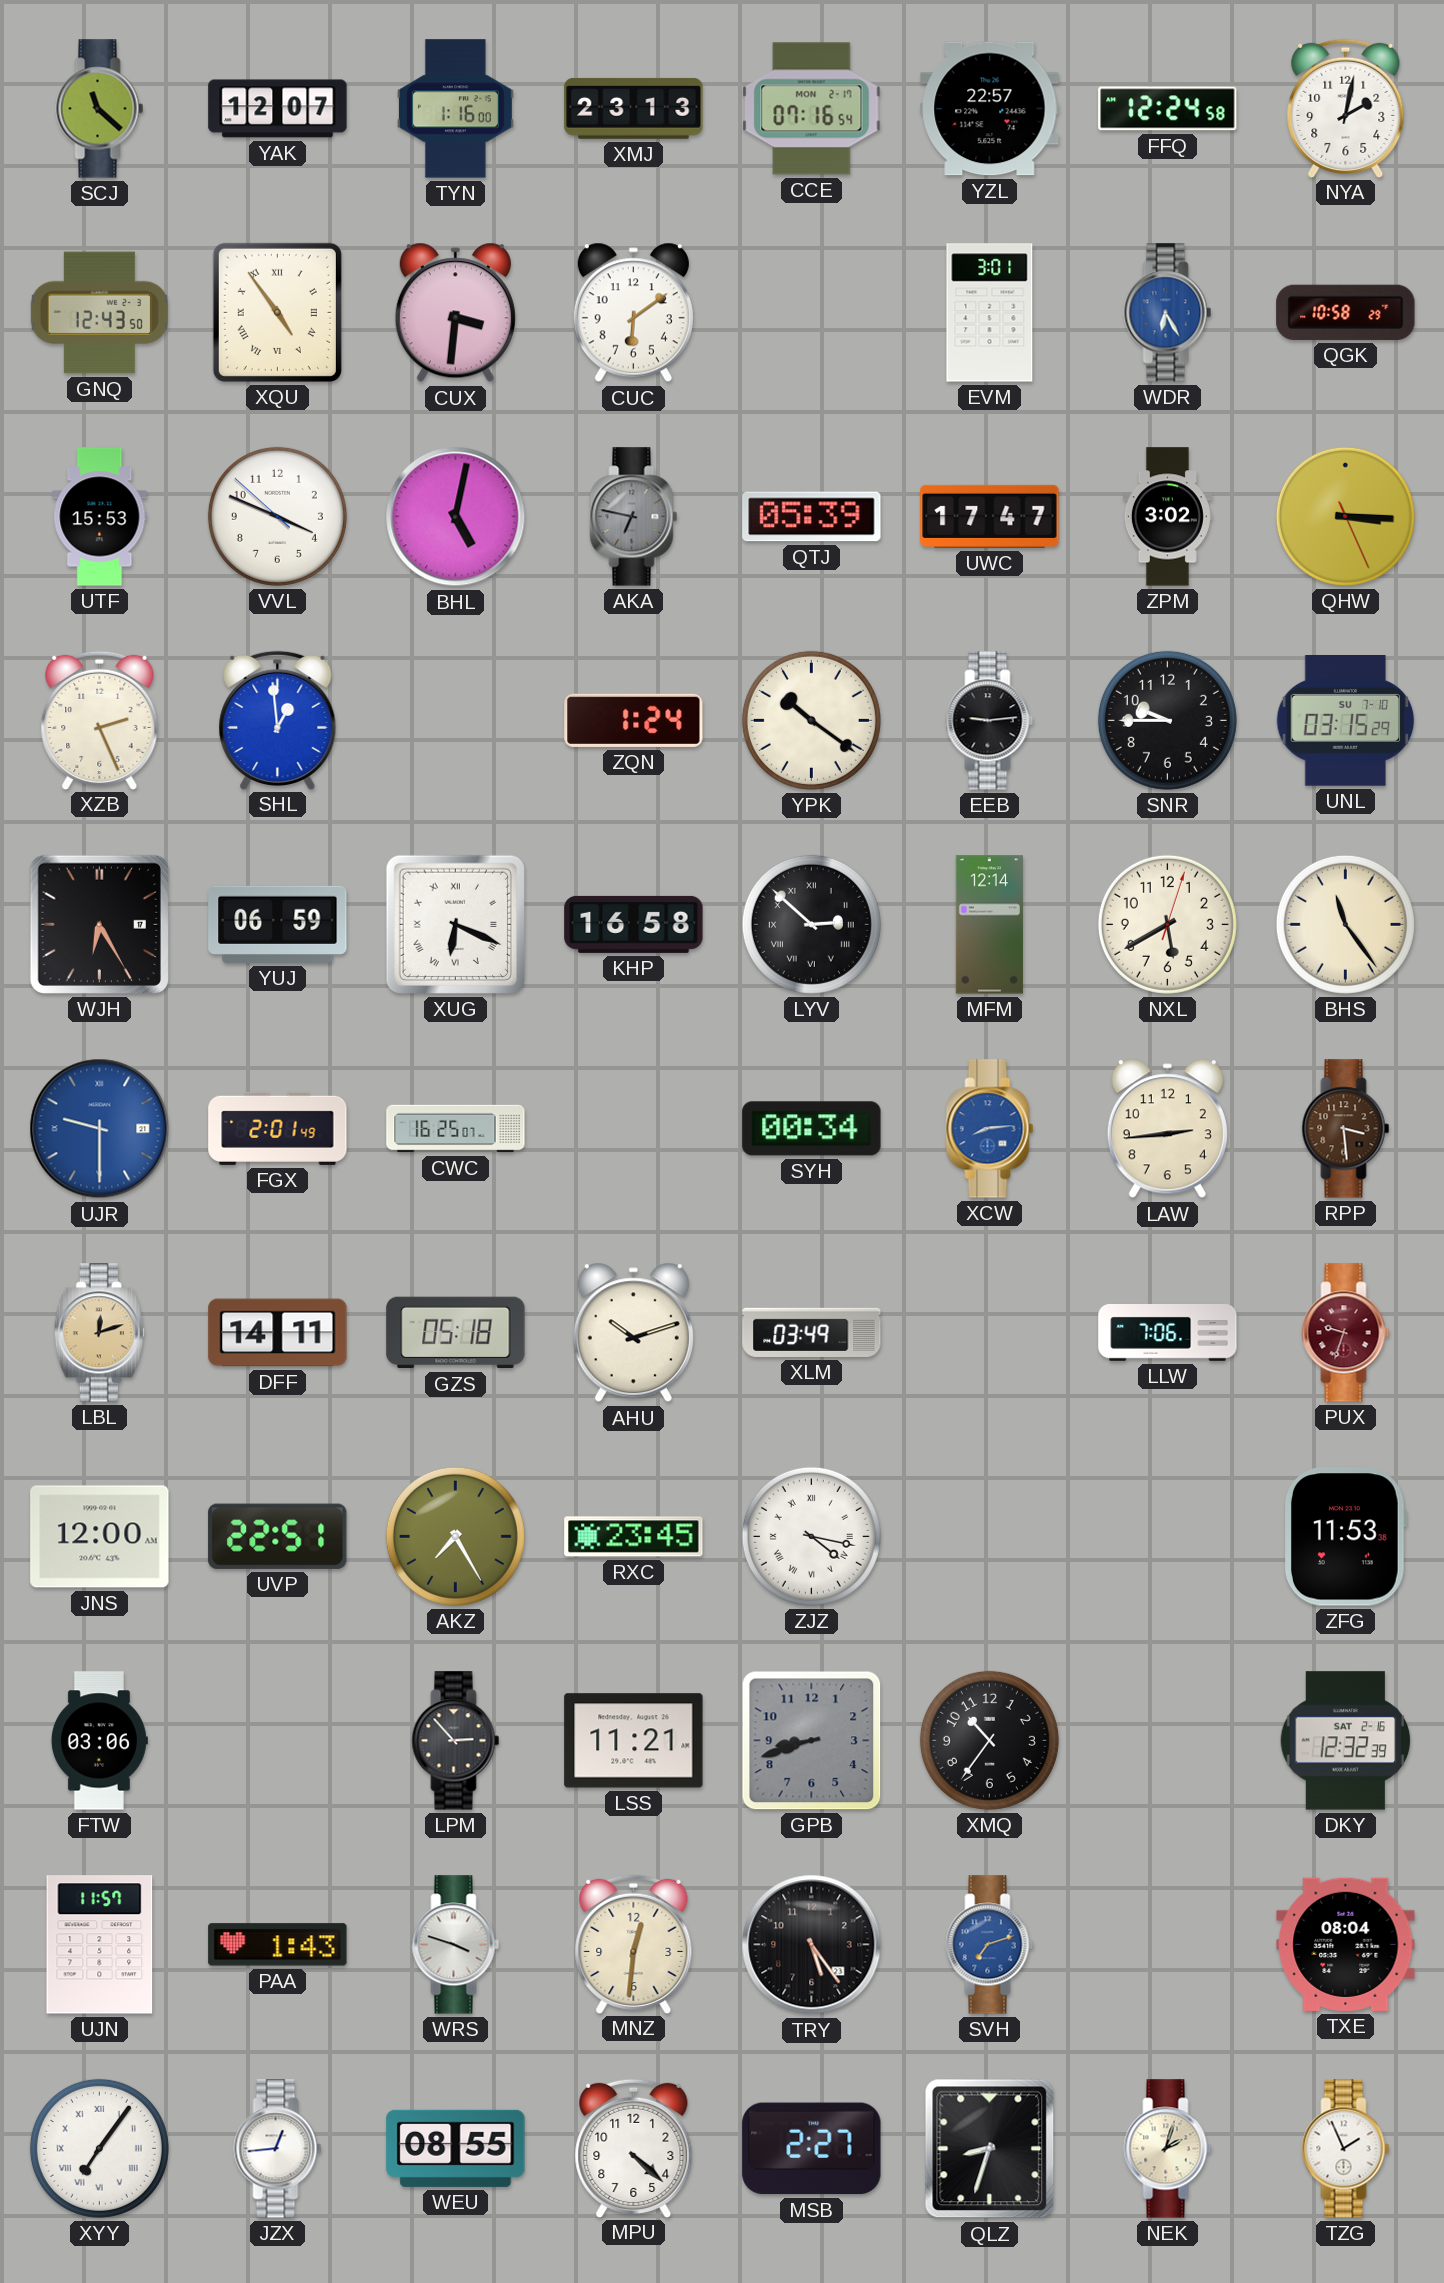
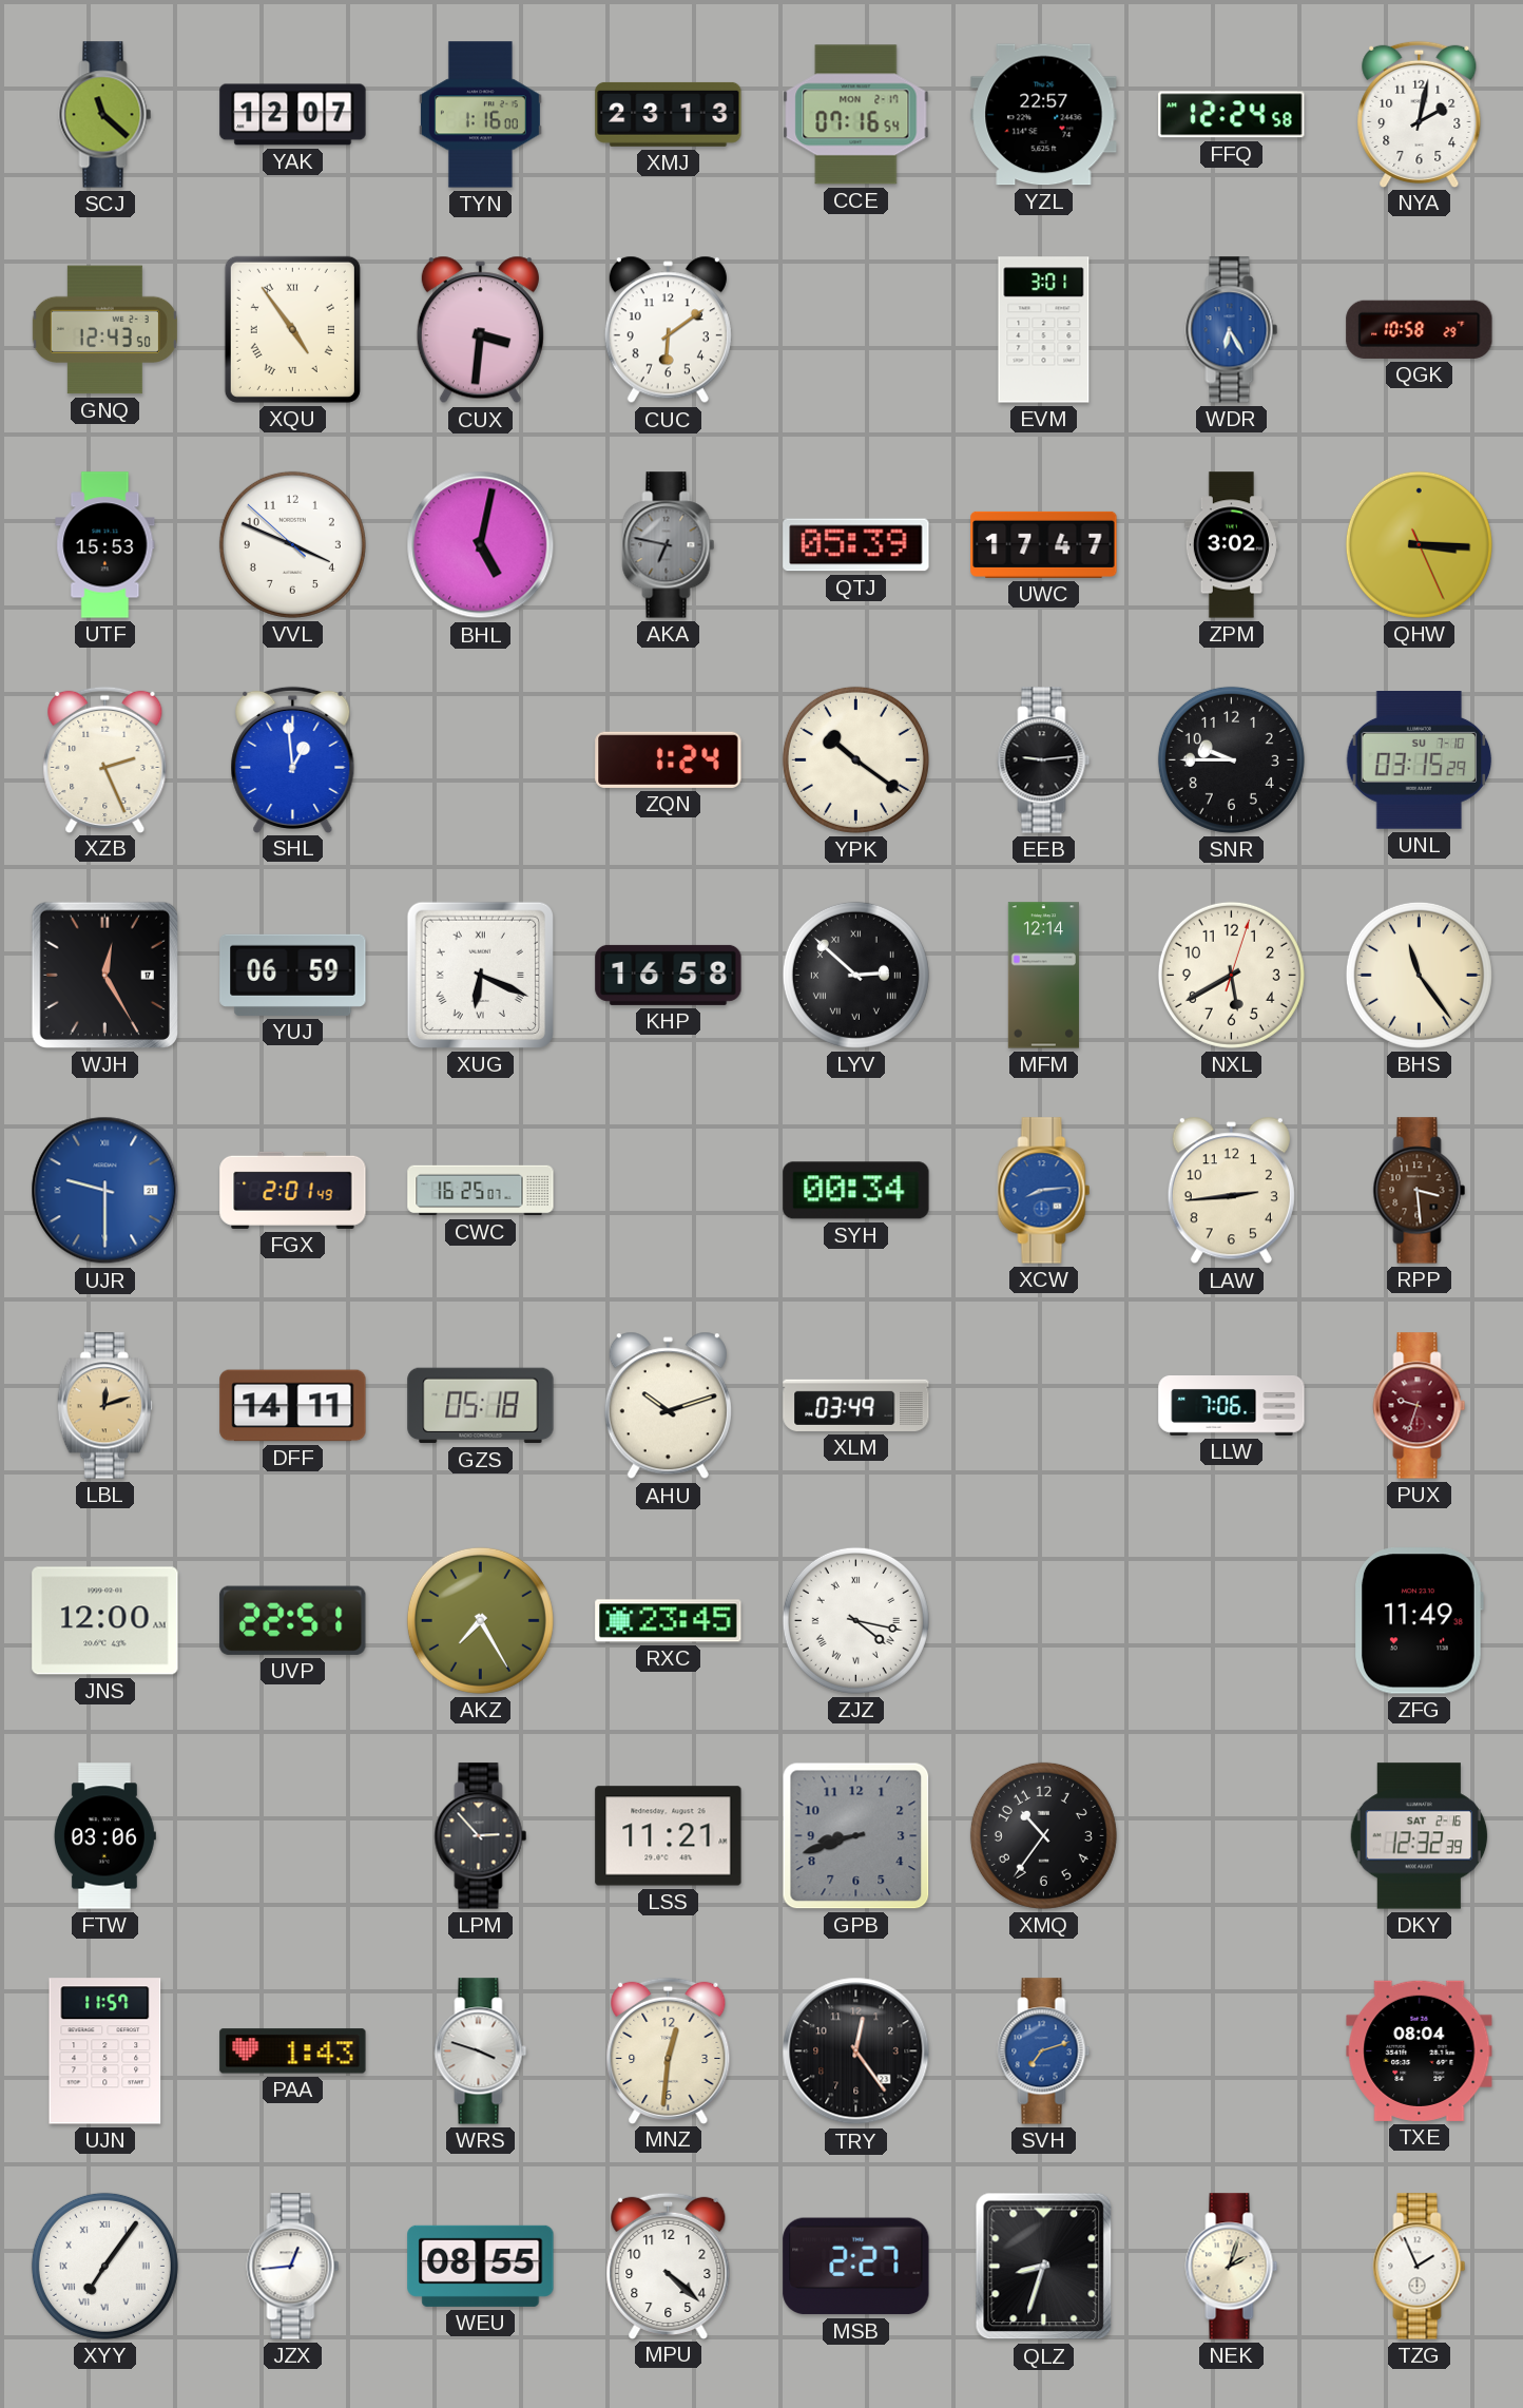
WJH: 6:25 -> 12:25 (104, 975)
ZFG: 11:53 -> 11:49 (1420, 1621)
TRY: 5:24 -> 12:24 (856, 2051)
